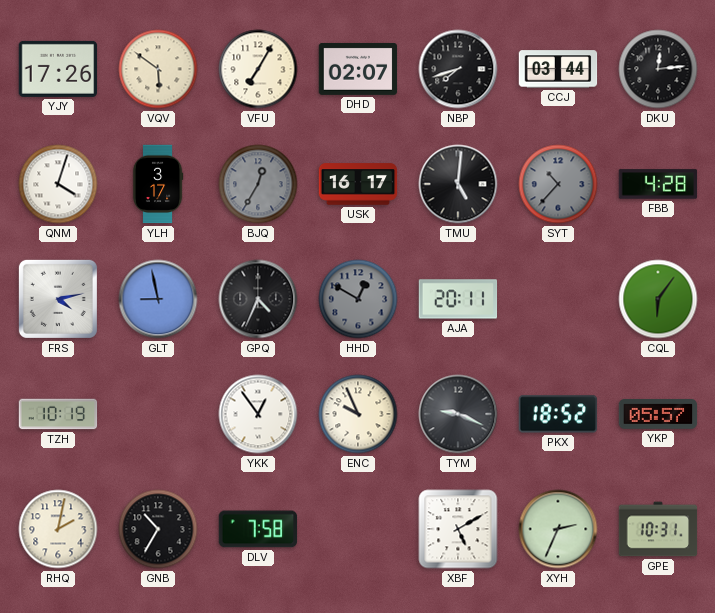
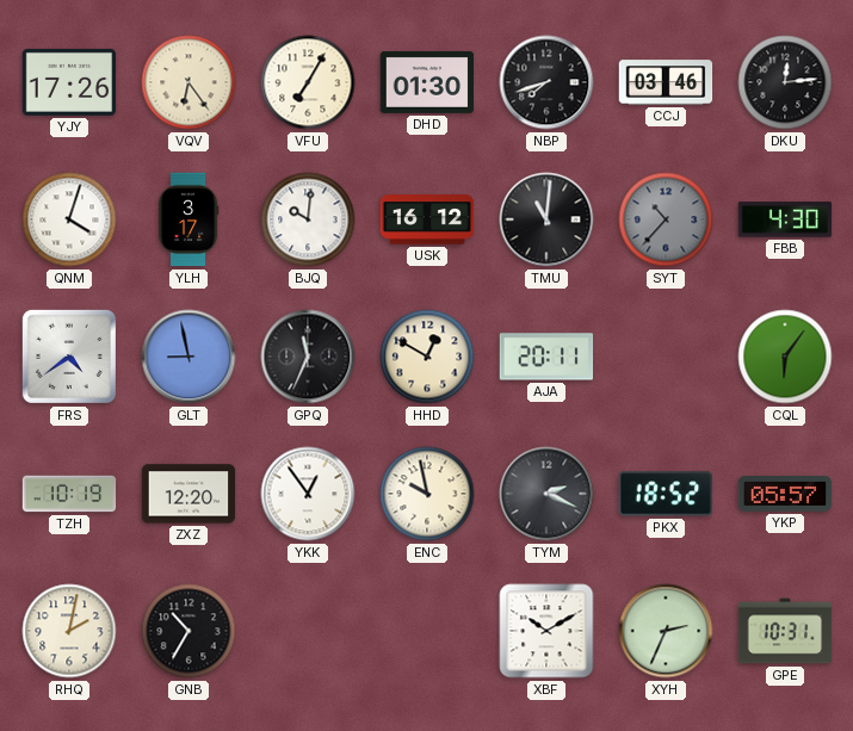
VQV: 5:51 -> 6:24 (188, 82)
DHD: 02:07 -> 01:30 (427, 82)
CCJ: 03:44 -> 03:46 (666, 82)
BJQ: 12:35 -> 10:01 (308, 219)
BJQ dial: grey -> white (308, 219)
USK: 16:17 -> 16:12 (427, 219)
TMU: 5:01 -> 11:01 (546, 219)
FBB: 4:28 -> 4:30 (785, 219)
FRS: 4:13 -> 4:39 (69, 357)
GPQ: 4:34 -> 11:34 (308, 357)
HHD dial: grey -> cream (427, 357)
ZXZ: none -> 12:20 (188, 494)
ENC: 9:56 -> 9:58 (427, 494)
TYM: 9:19 -> 2:19 (546, 494)
DLV: 7:58 -> none (258, 529)
XBF: 5:10 -> 10:10 (546, 631)
